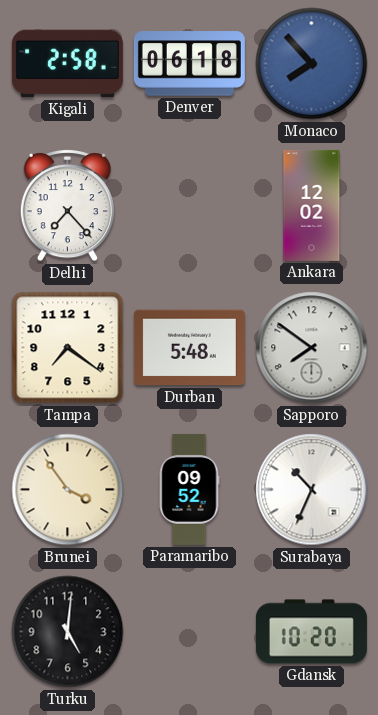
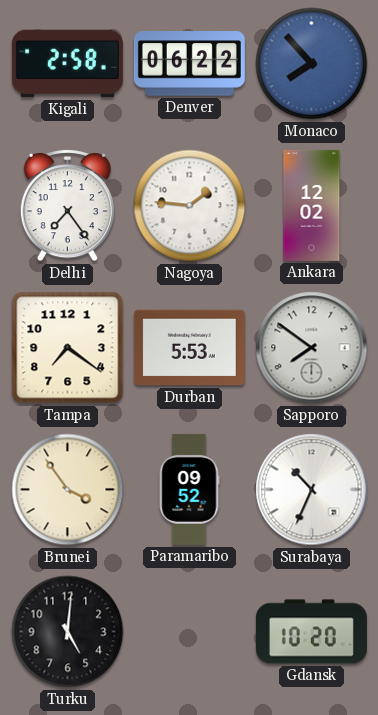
Denver: 06:18 -> 06:22 (189, 64)
Delhi: 7:23 -> 7:24 (67, 206)
Nagoya: none -> 1:46 (190, 206)
Durban: 5:48 -> 5:53 (189, 348)
